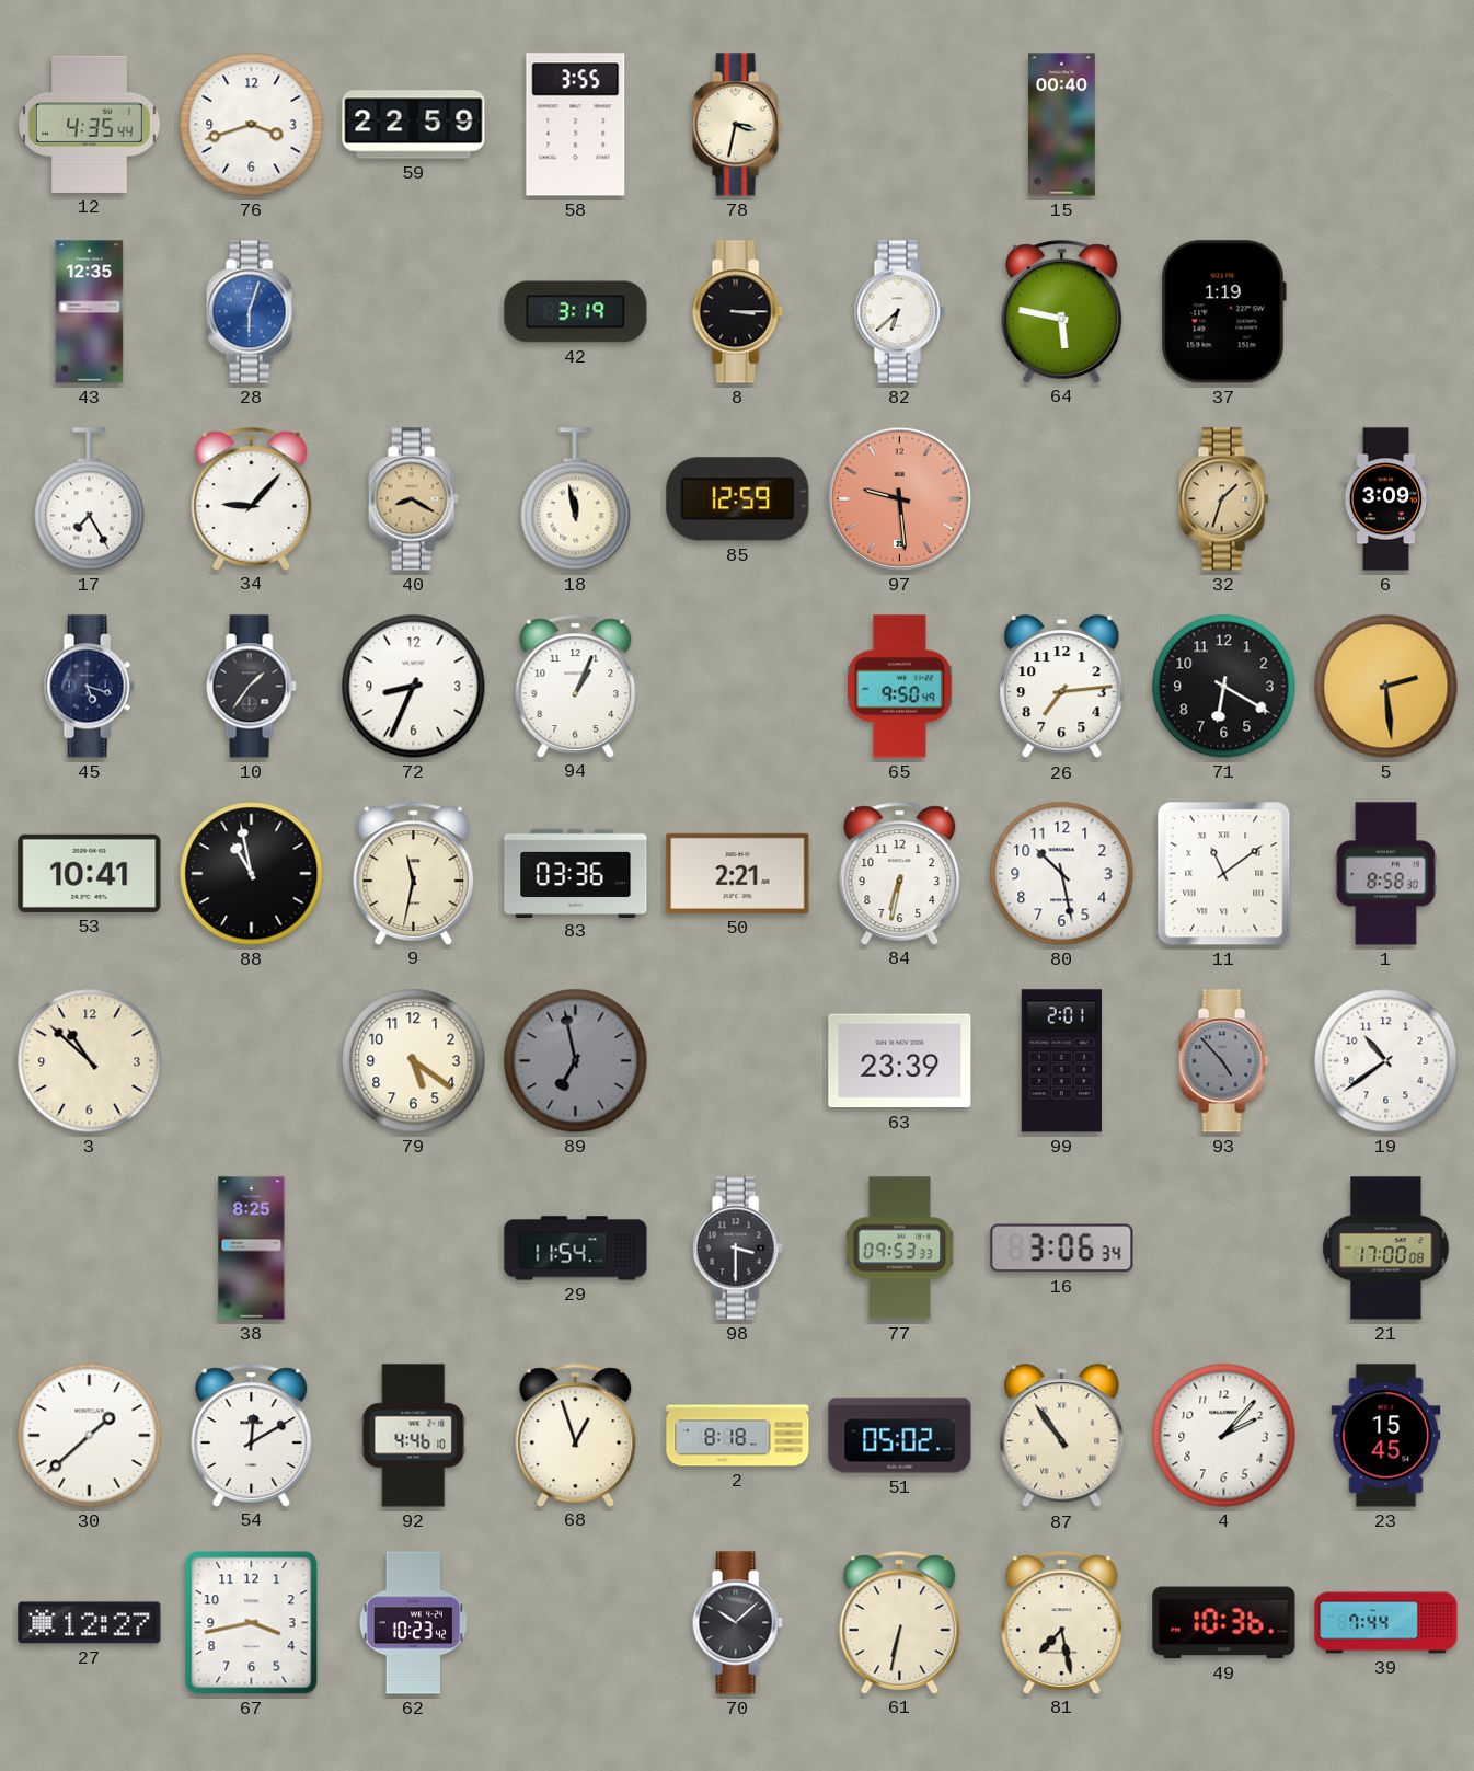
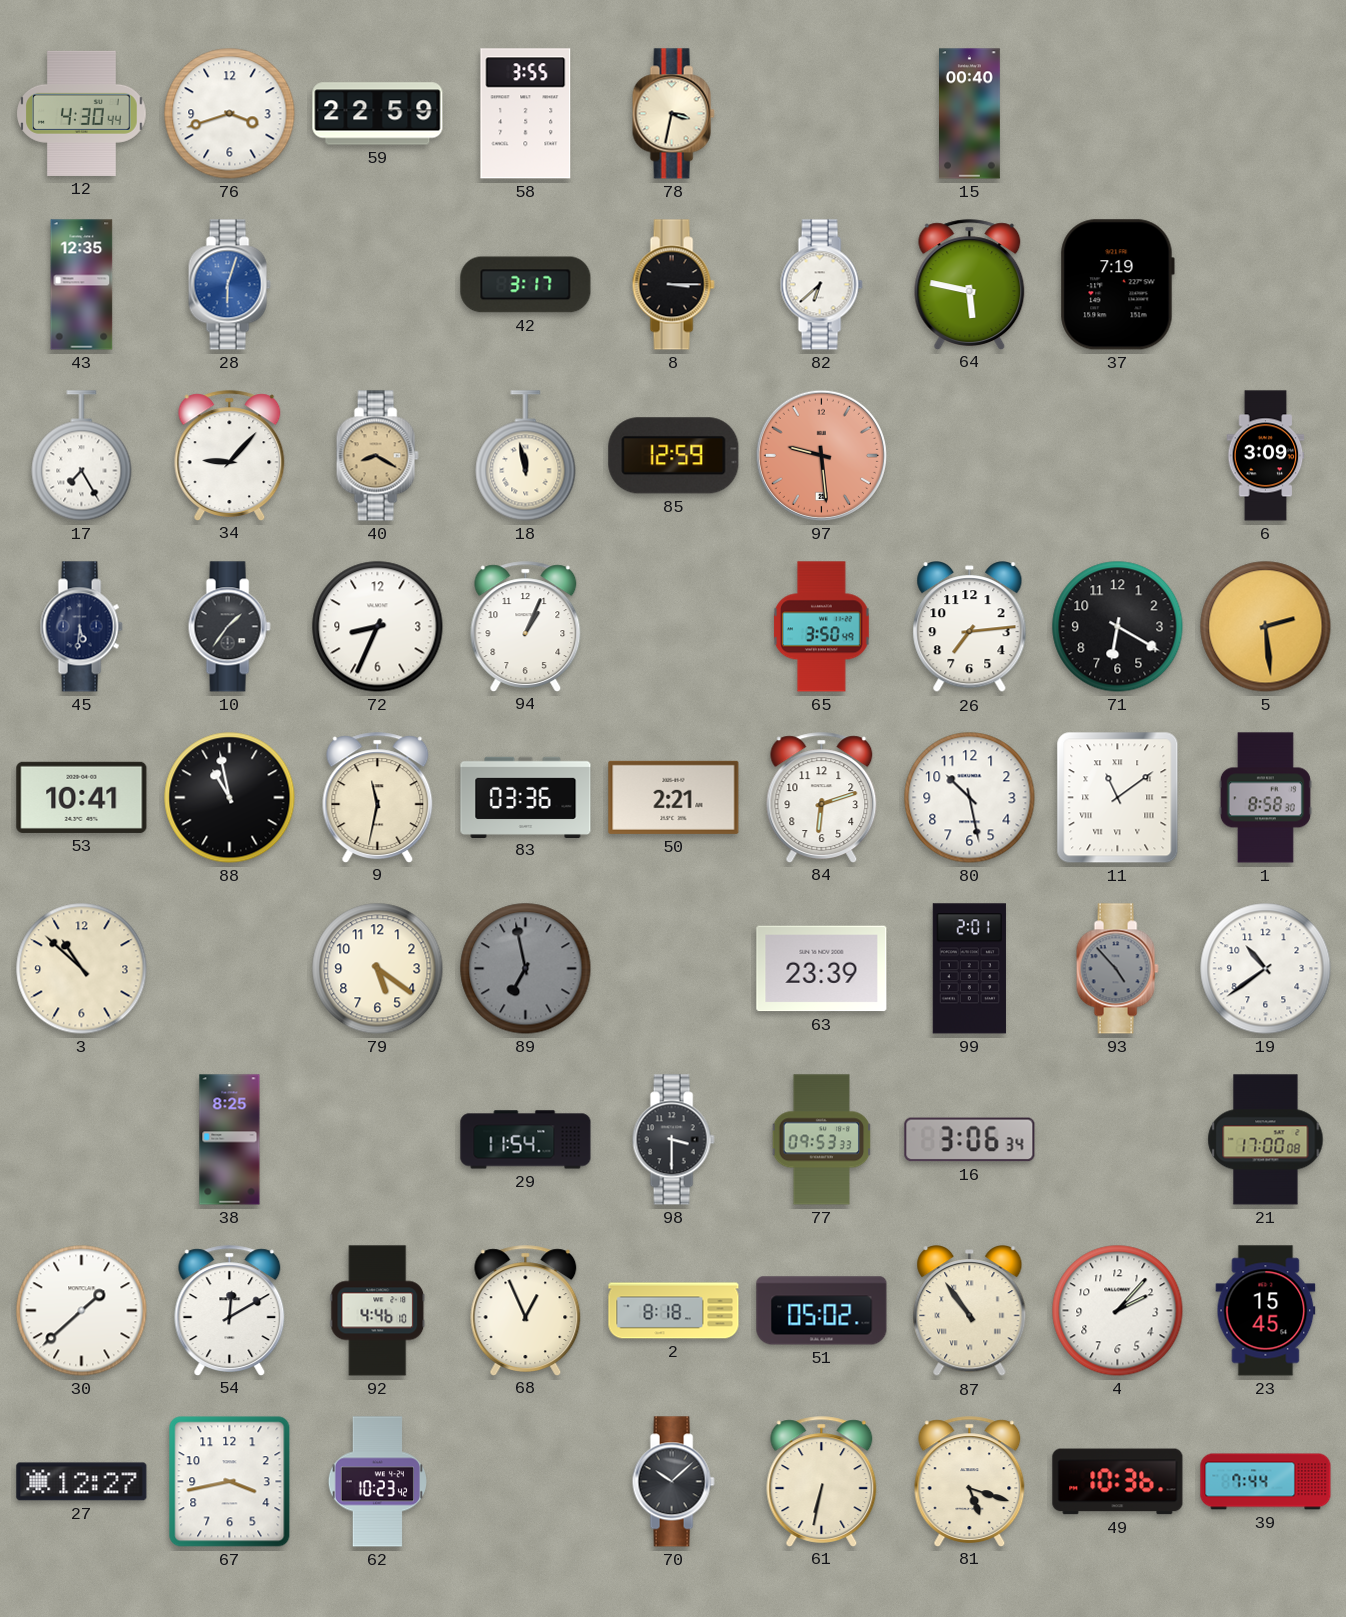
12: 4:35 -> 4:30 (82, 113)
42: 3:19 -> 3:17 (526, 285)
37: 1:19 -> 7:19 (1117, 285)
32: 1:33 -> none (1223, 499)
45: 5:18 -> 5:31 (81, 627)
65: 9:50 -> 3:50 (821, 627)
84: 6:32 -> 6:12 (822, 797)
68: 12:57 -> 12:56 (526, 1310)
81: 7:28 -> 5:18 (970, 1481)
